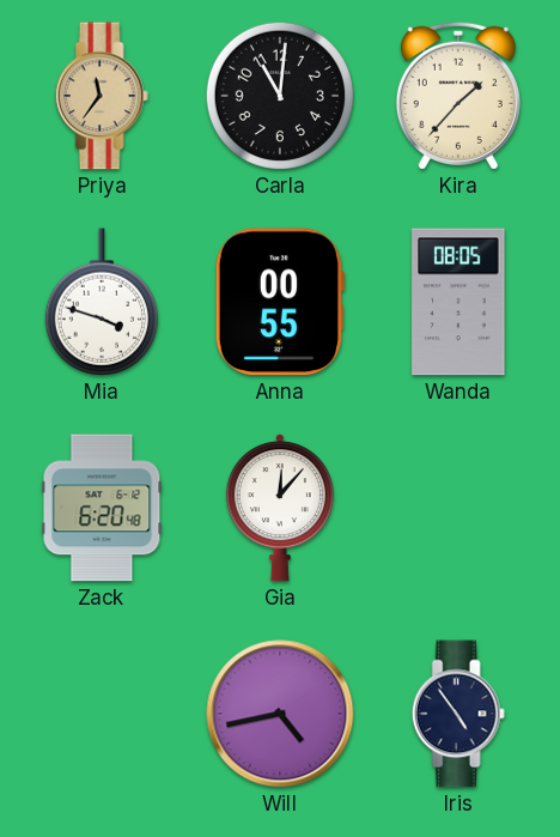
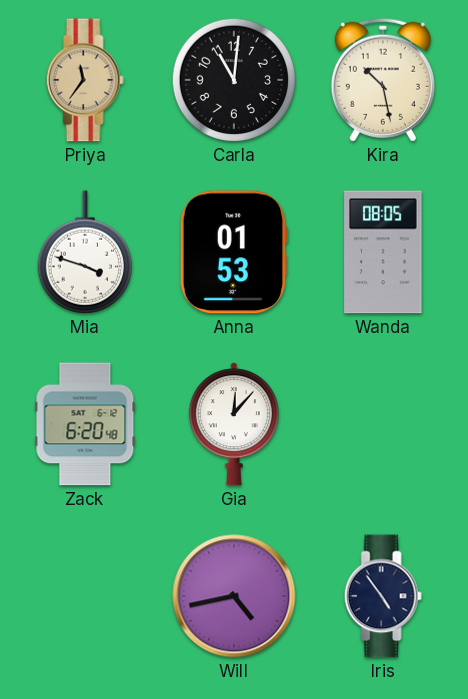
Kira: 1:37 -> 10:28 (383, 80)
Anna: 00:55 -> 01:53 (233, 252)
